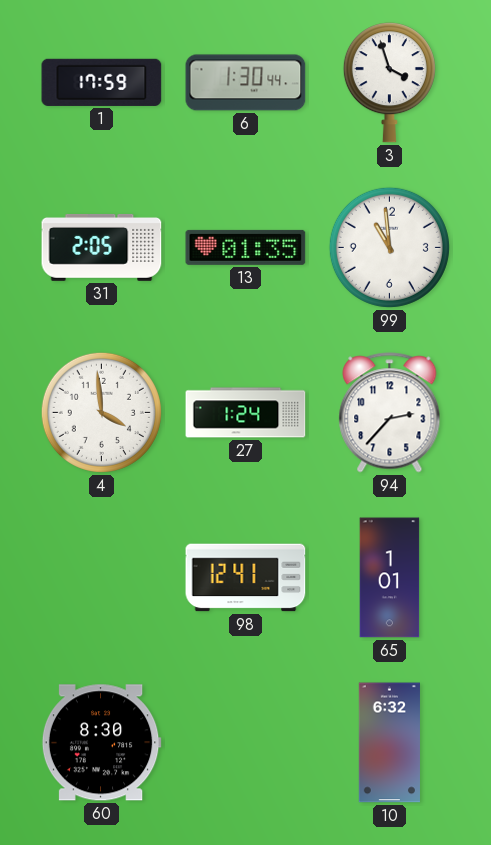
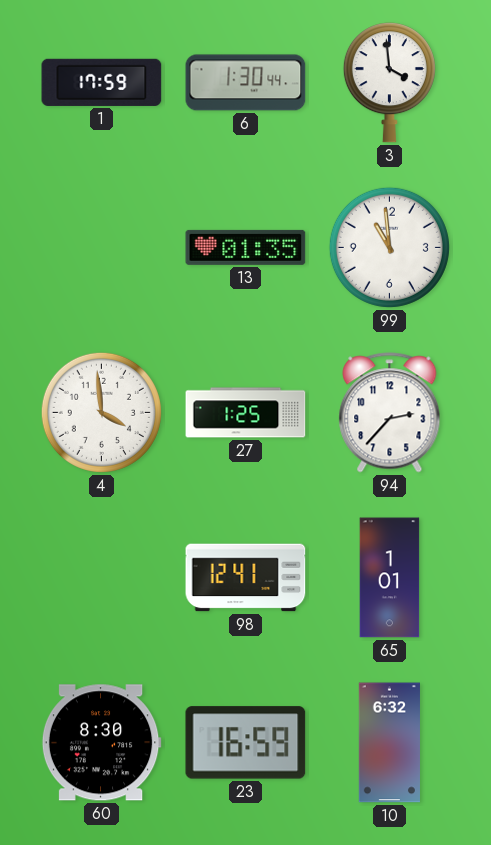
3: 3:57 -> 3:59 (389, 83)
31: 2:05 -> none (102, 247)
27: 1:24 -> 1:25 (246, 413)
23: none -> 16:59 (246, 743)
